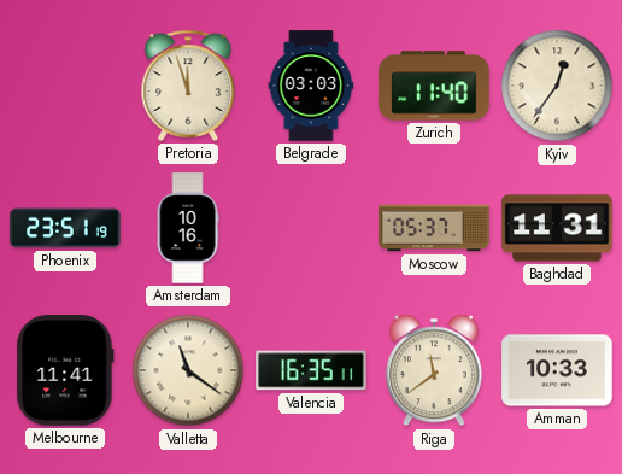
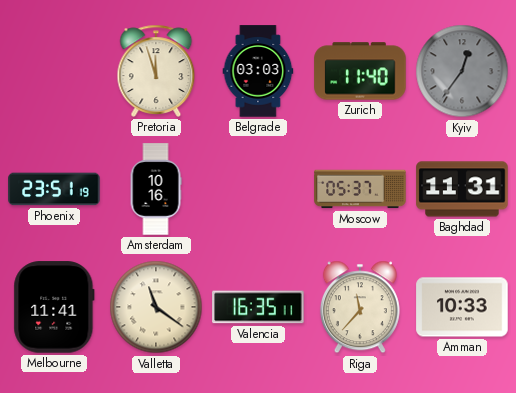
Kyiv dial: cream -> grey (462, 71)
Riga: 11:39 -> 11:37 (360, 307)
